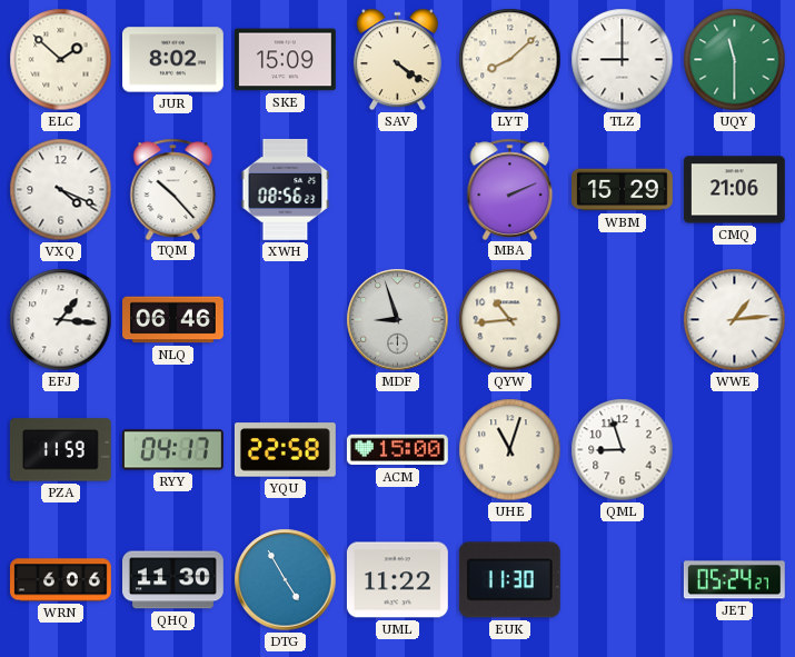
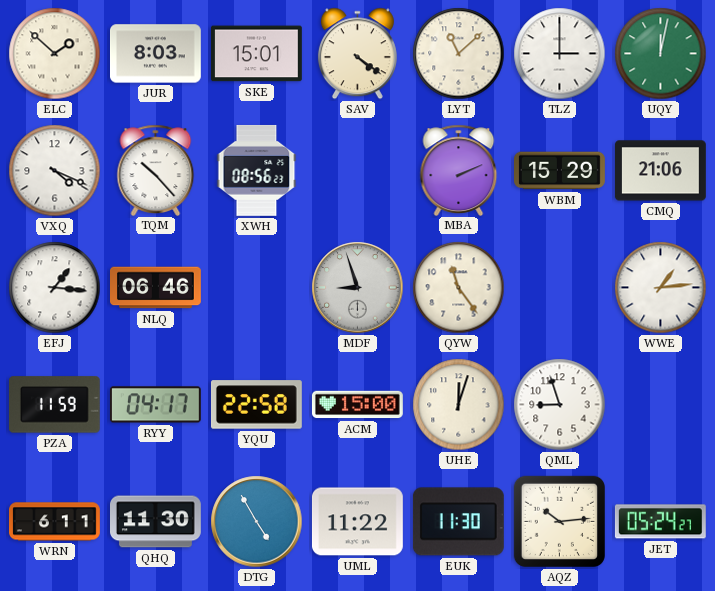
JUR: 8:02 -> 8:03 (156, 54)
SKE: 15:09 -> 15:01 (256, 54)
LYT: 8:08 -> 11:08 (459, 54)
TLZ: 9:00 -> 3:00 (560, 54)
UQY: 11:30 -> 12:02 (661, 54)
QYW: 10:44 -> 11:24 (459, 288)
UHE: 11:03 -> 12:03 (459, 405)
WRN: 6:06 -> 6:11 (55, 522)
AQZ: none -> 10:14 (559, 521)
